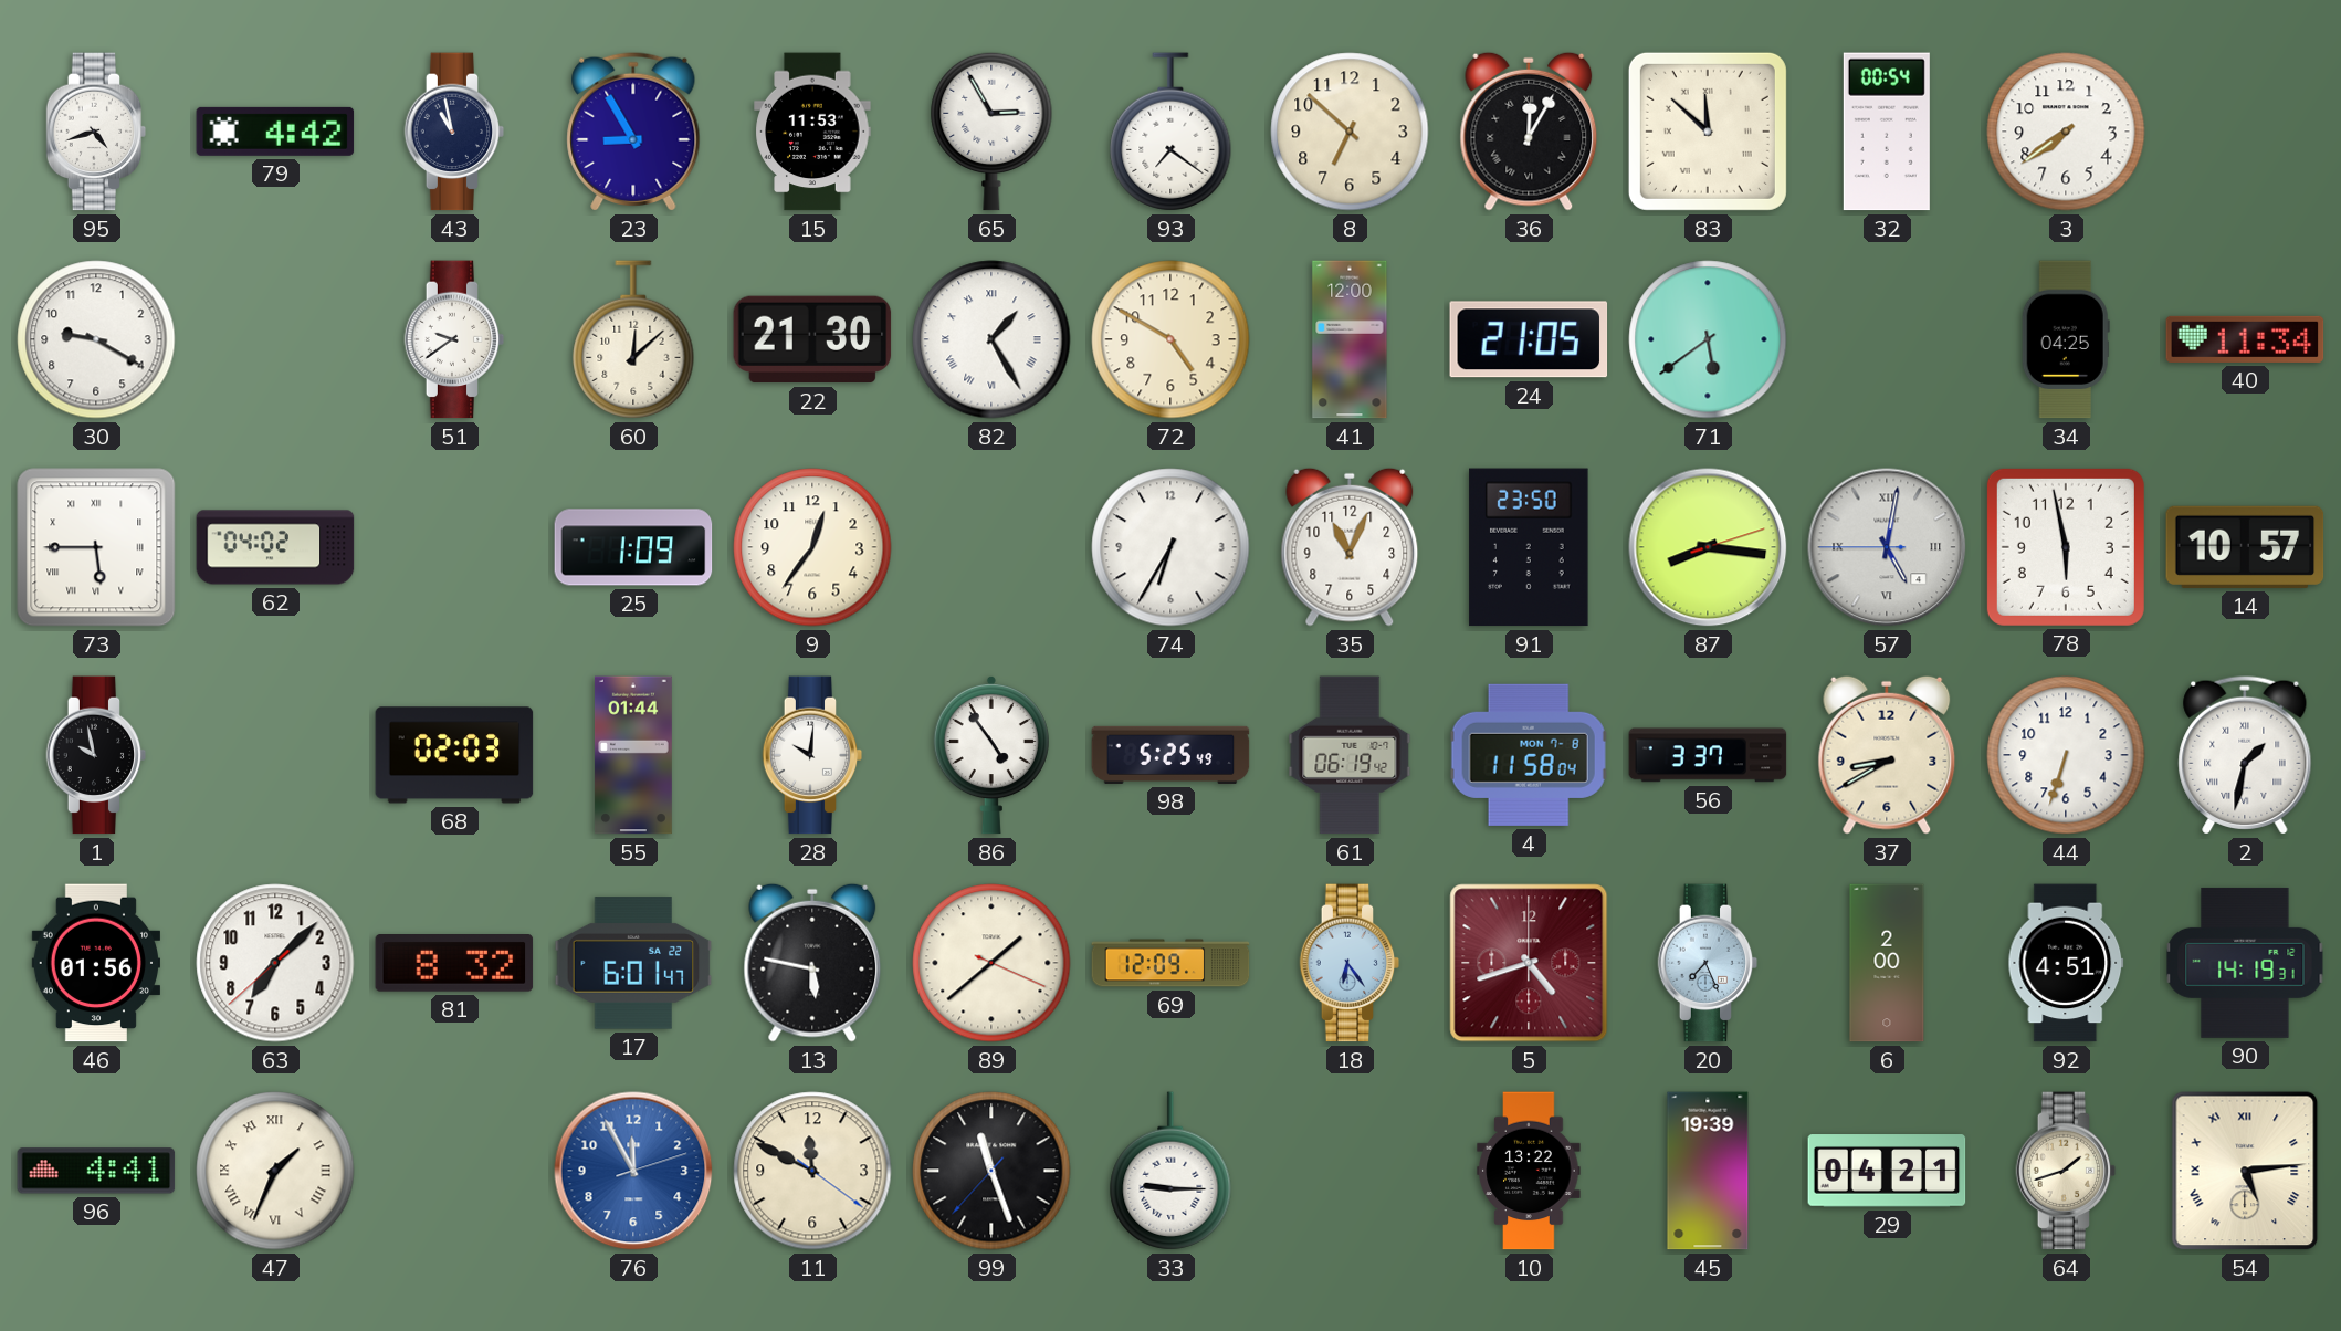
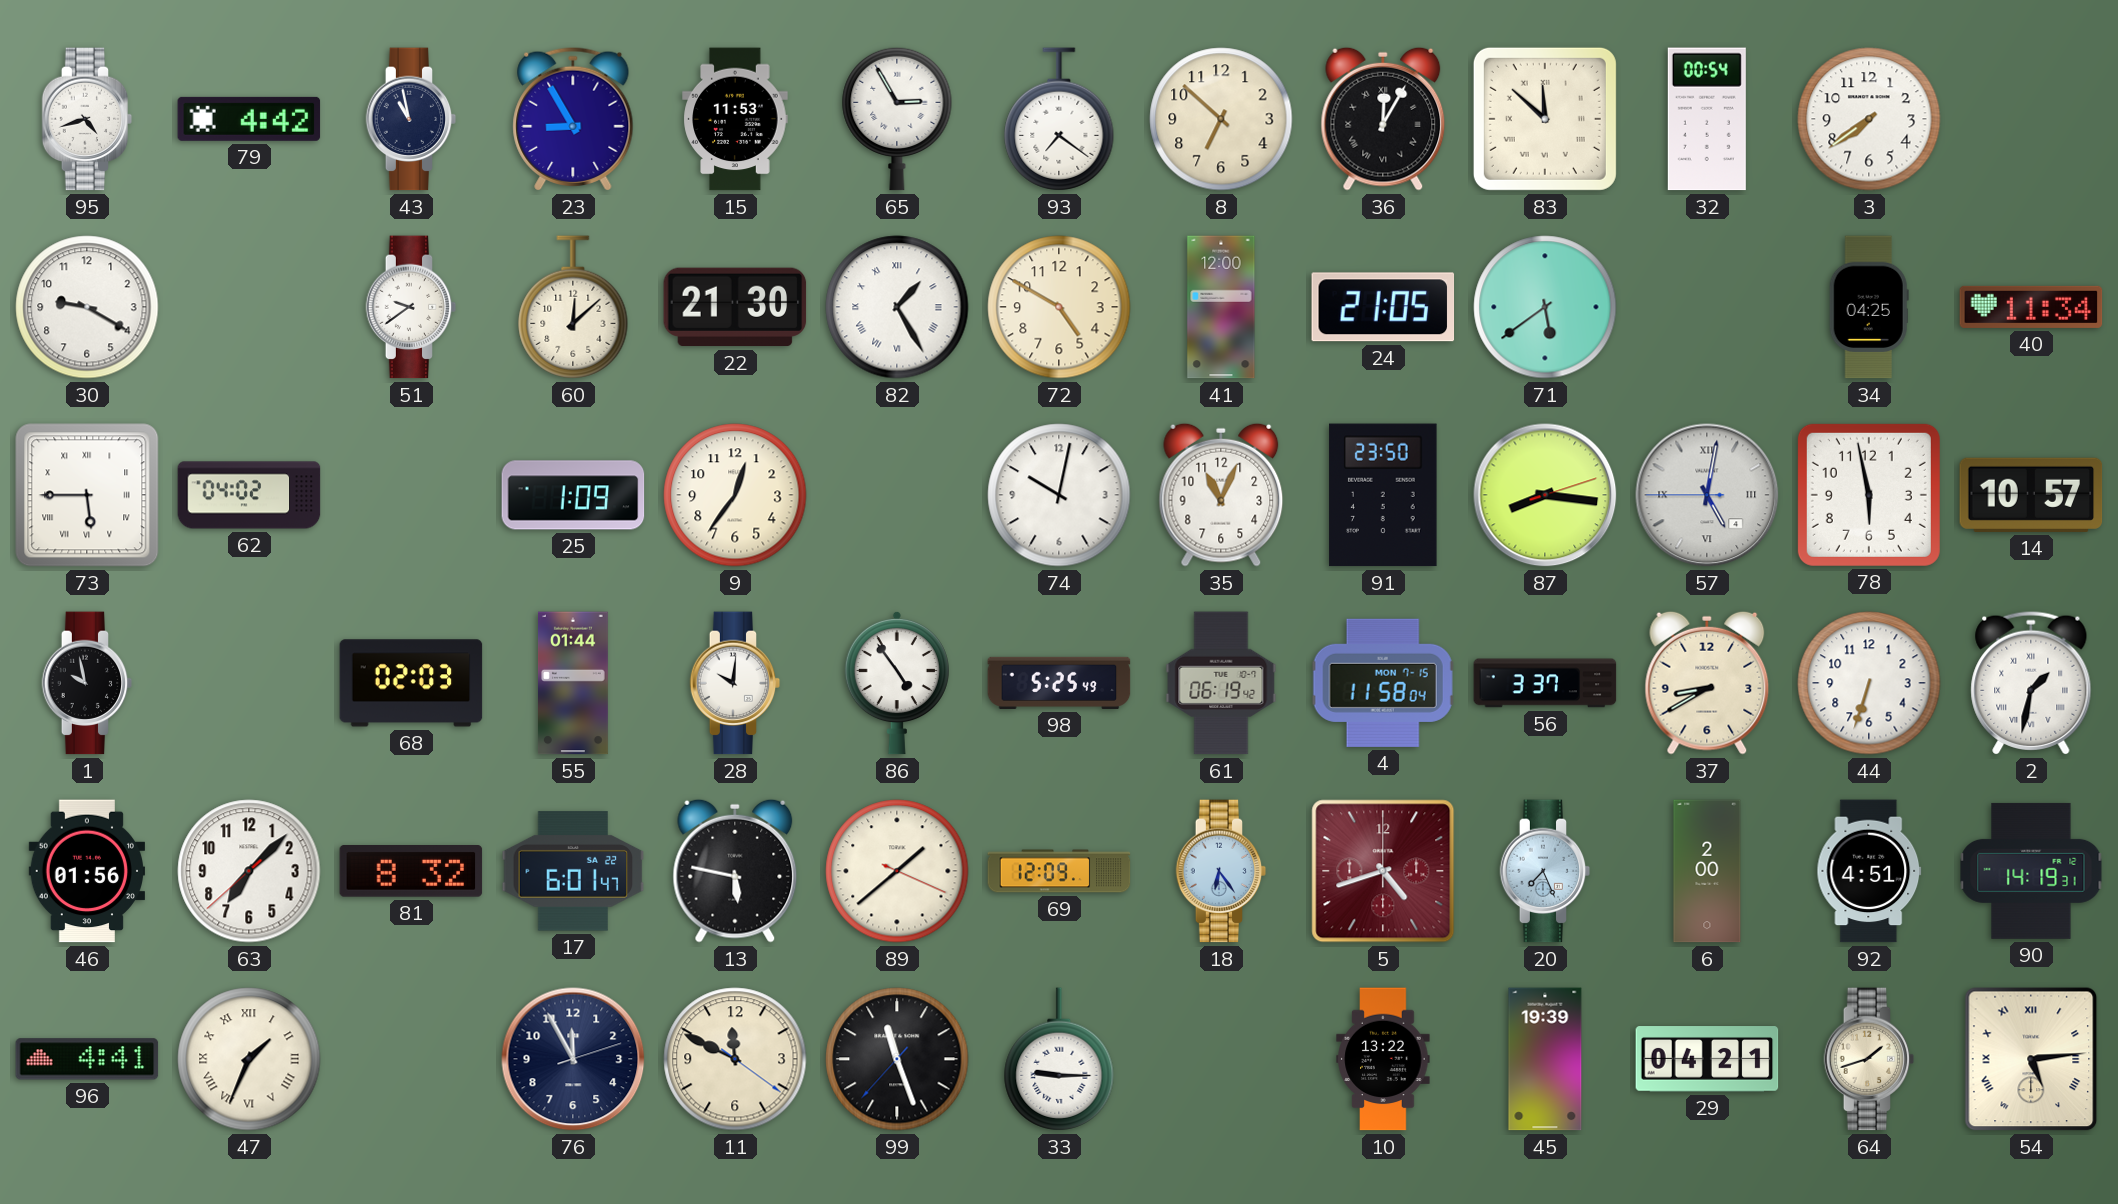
74: 6:35 -> 10:02 (1059, 495)
4 date: MON 7-8 -> MON 7-15 (1383, 683)
76 dial: blue -> navy (573, 1059)
